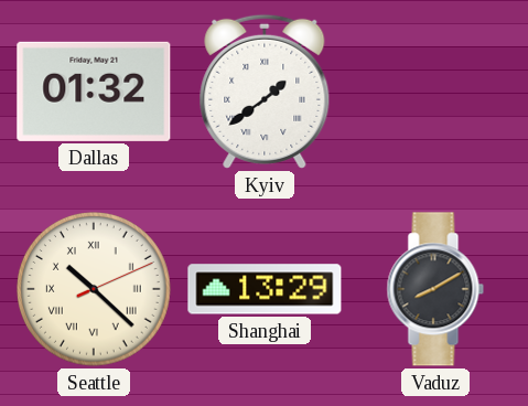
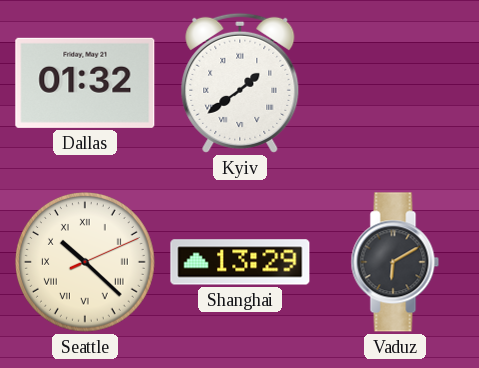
Vaduz: 8:10 -> 6:10 (395, 262)
